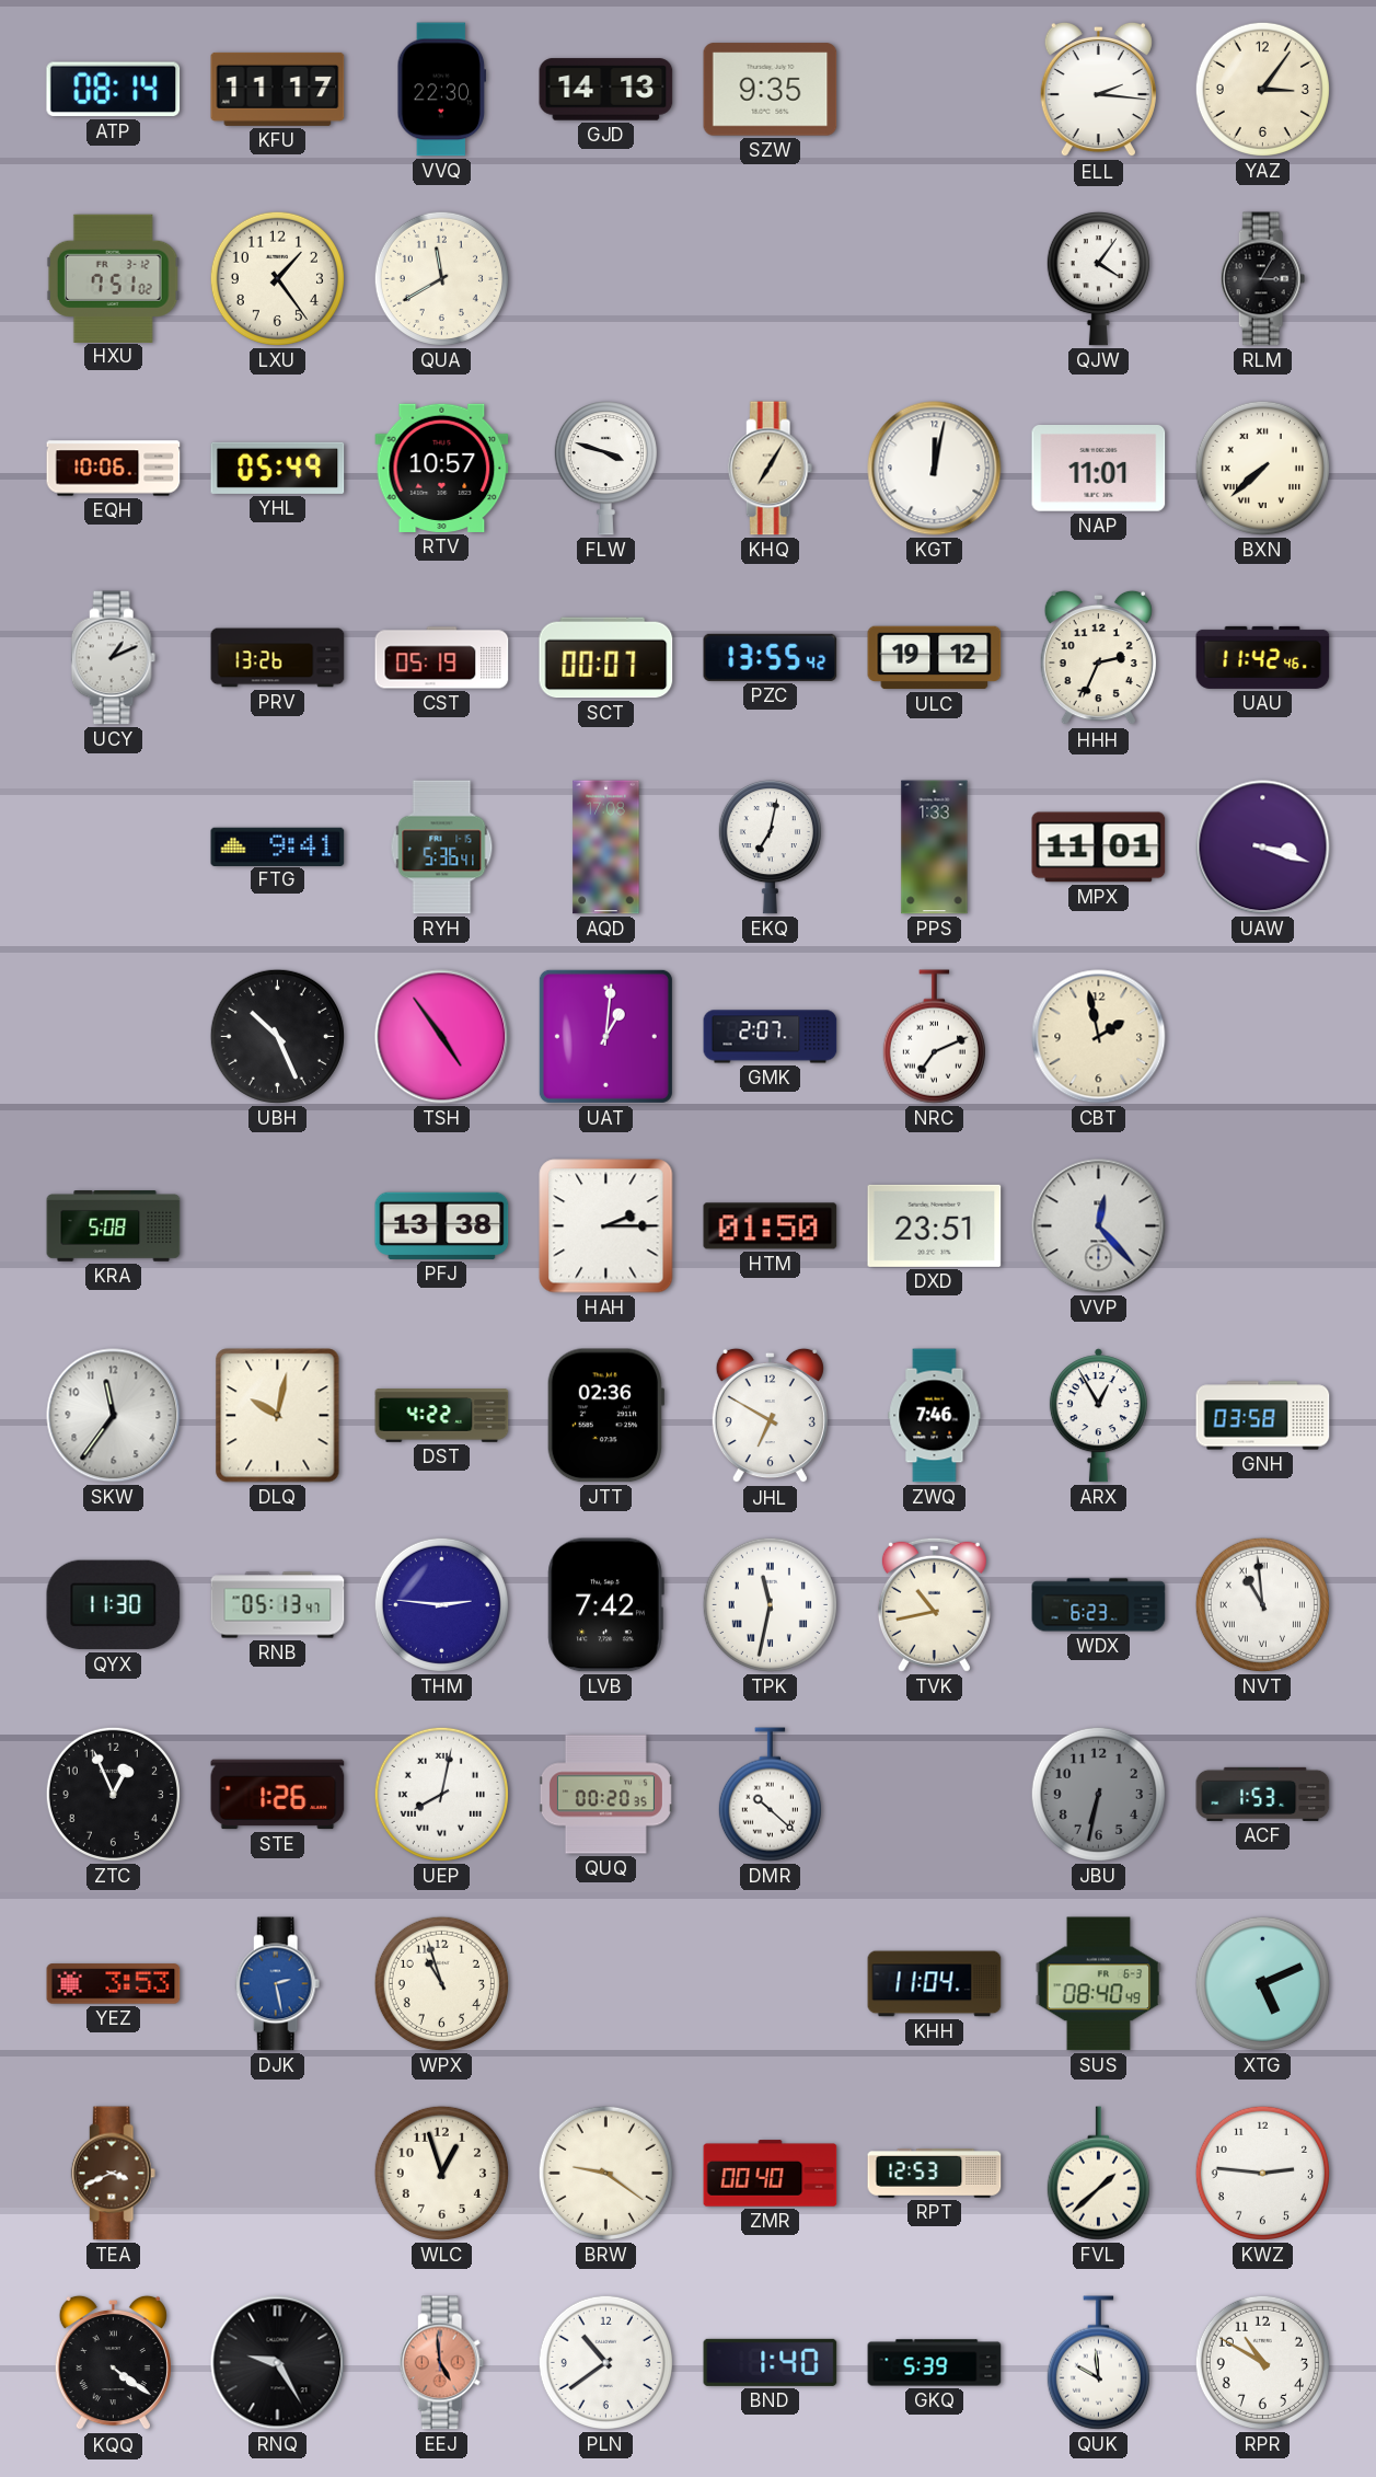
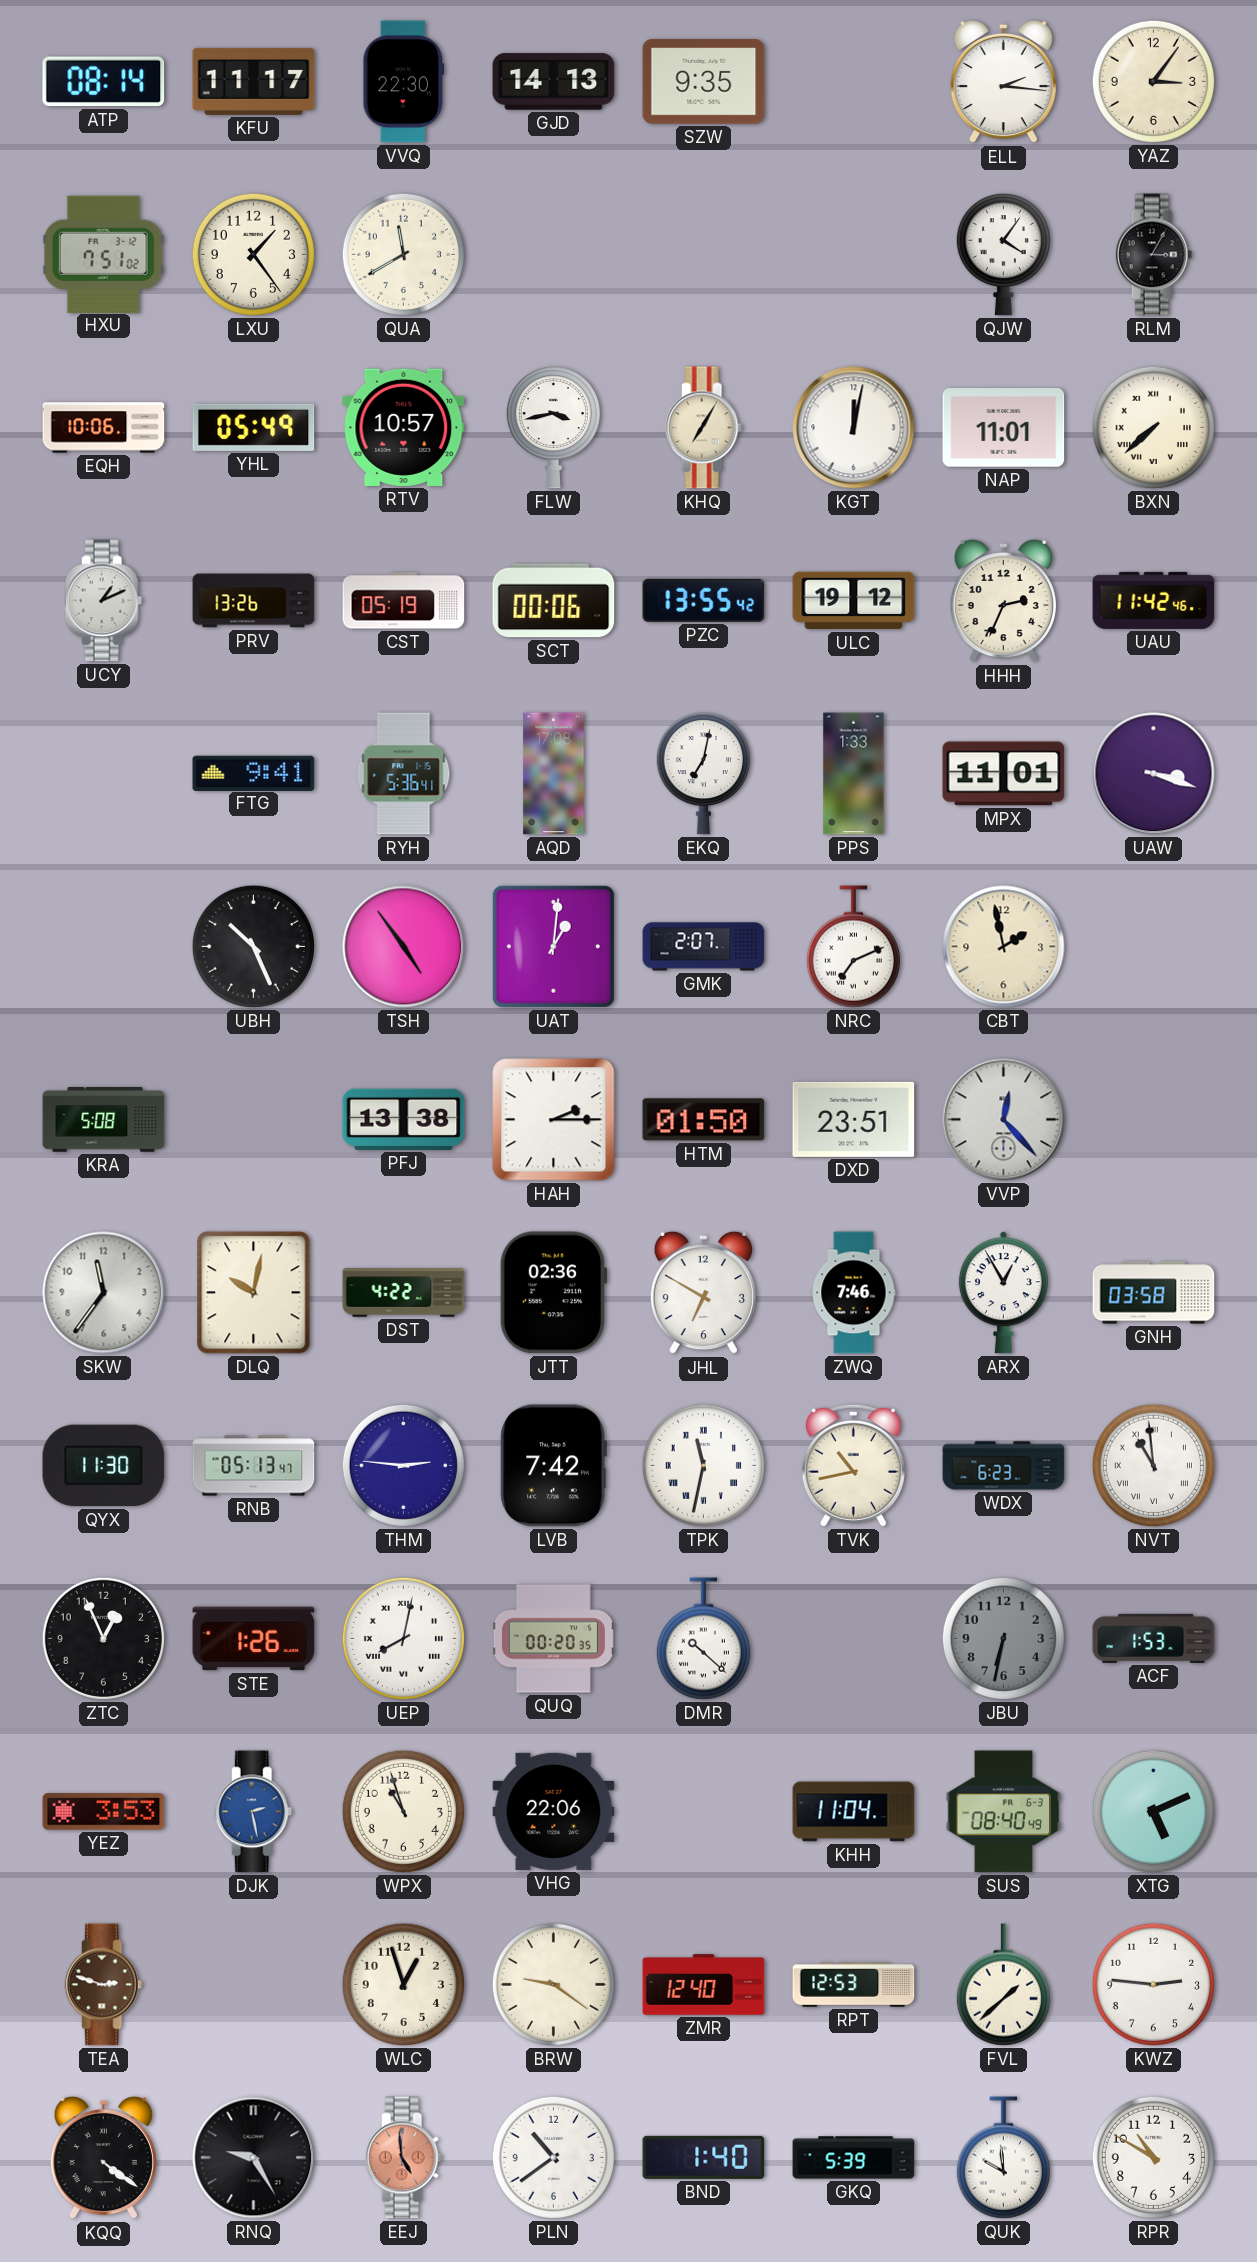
FLW: 3:48 -> 3:43 (553, 428)
SCT: 00:07 -> 00:06 (554, 601)
VHG: none -> 22:06 (554, 1811)
TEA: 3:41 -> 2:48 (104, 1985)
ZMR: 00:40 -> 12:40 (704, 1985)
